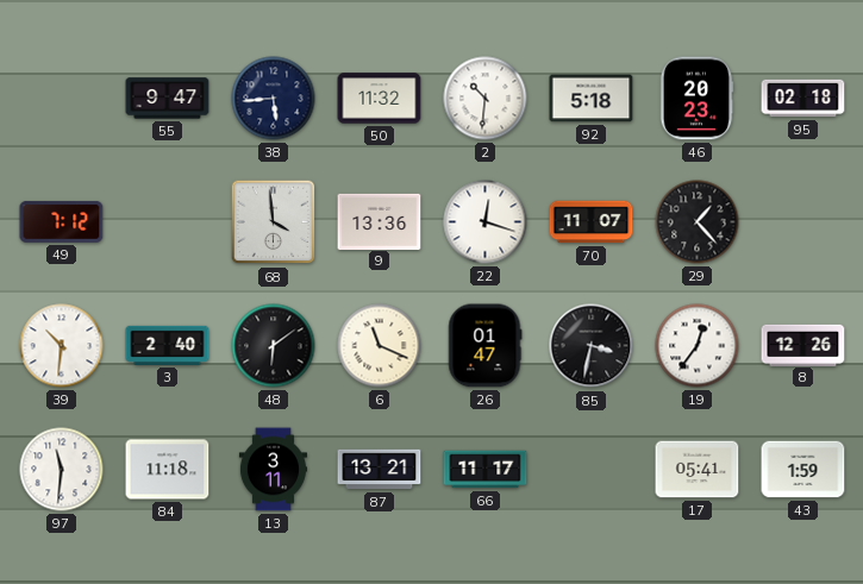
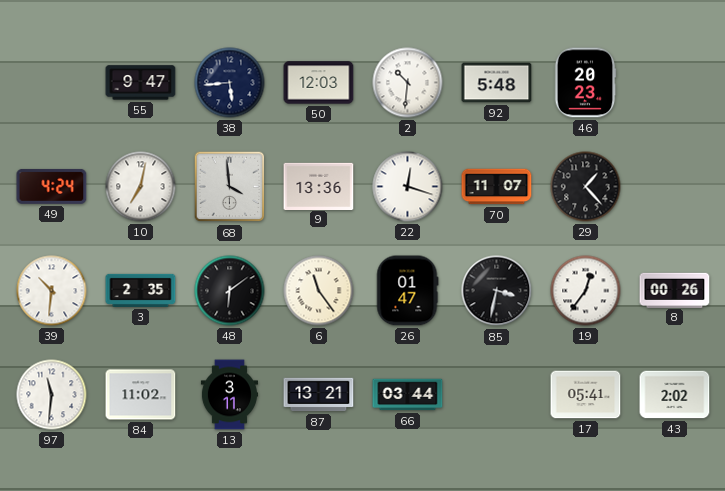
50: 11:32 -> 12:03 (319, 83)
92: 5:18 -> 5:48 (497, 83)
95: 02:18 -> none (803, 99)
49: 7:12 -> 4:24 (52, 186)
10: none -> 7:02 (141, 187)
3: 2:40 -> 2:35 (141, 290)
6: 11:19 -> 11:24 (319, 291)
8: 12:26 -> 00:26 (675, 290)
84: 11:18 -> 11:02 (141, 395)
66: 11:17 -> 03:44 (408, 395)
43: 1:59 -> 2:02 (675, 395)
